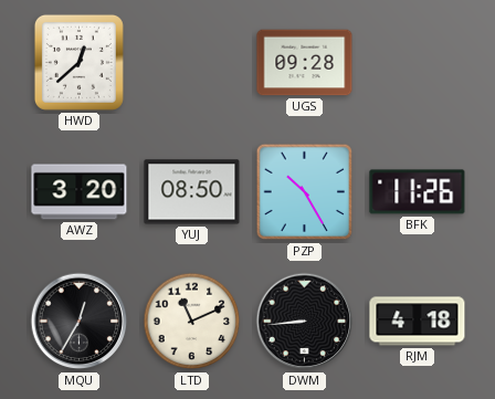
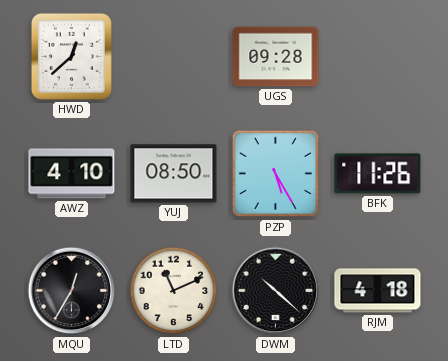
AWZ: 3:20 -> 4:10 (72, 174)
PZP: 10:25 -> 5:25 (276, 174)
DWM: 8:44 -> 10:22 (276, 291)
